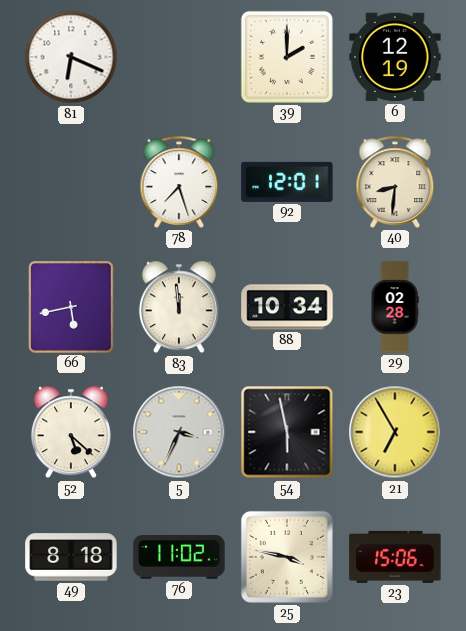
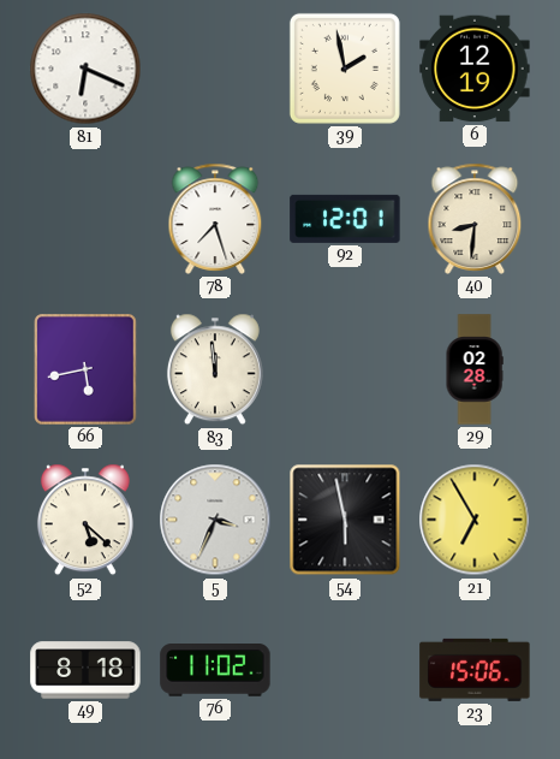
39: 2:00 -> 1:58 (345, 69)
88: 10:34 -> none (287, 307)
25: 3:47 -> none (287, 557)
